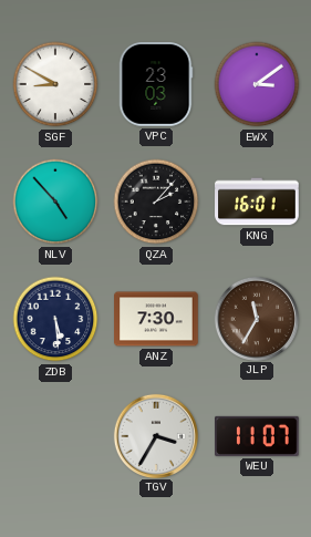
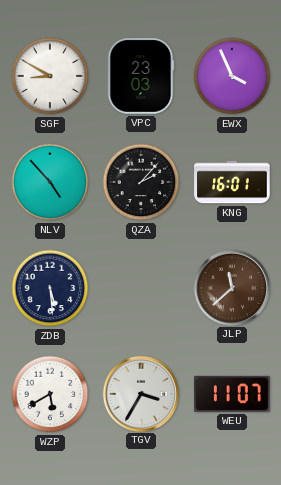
EWX: 3:09 -> 3:56 (232, 76)
ANZ: 7:30 -> none (156, 319)
JLP: 11:35 -> 11:38 (231, 287)
WZP: none -> 5:40 (50, 394)
